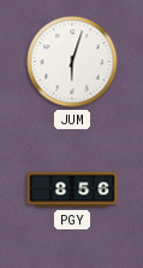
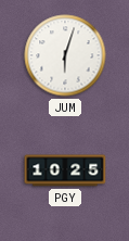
PGY: 8:56 -> 10:25 (65, 170)
